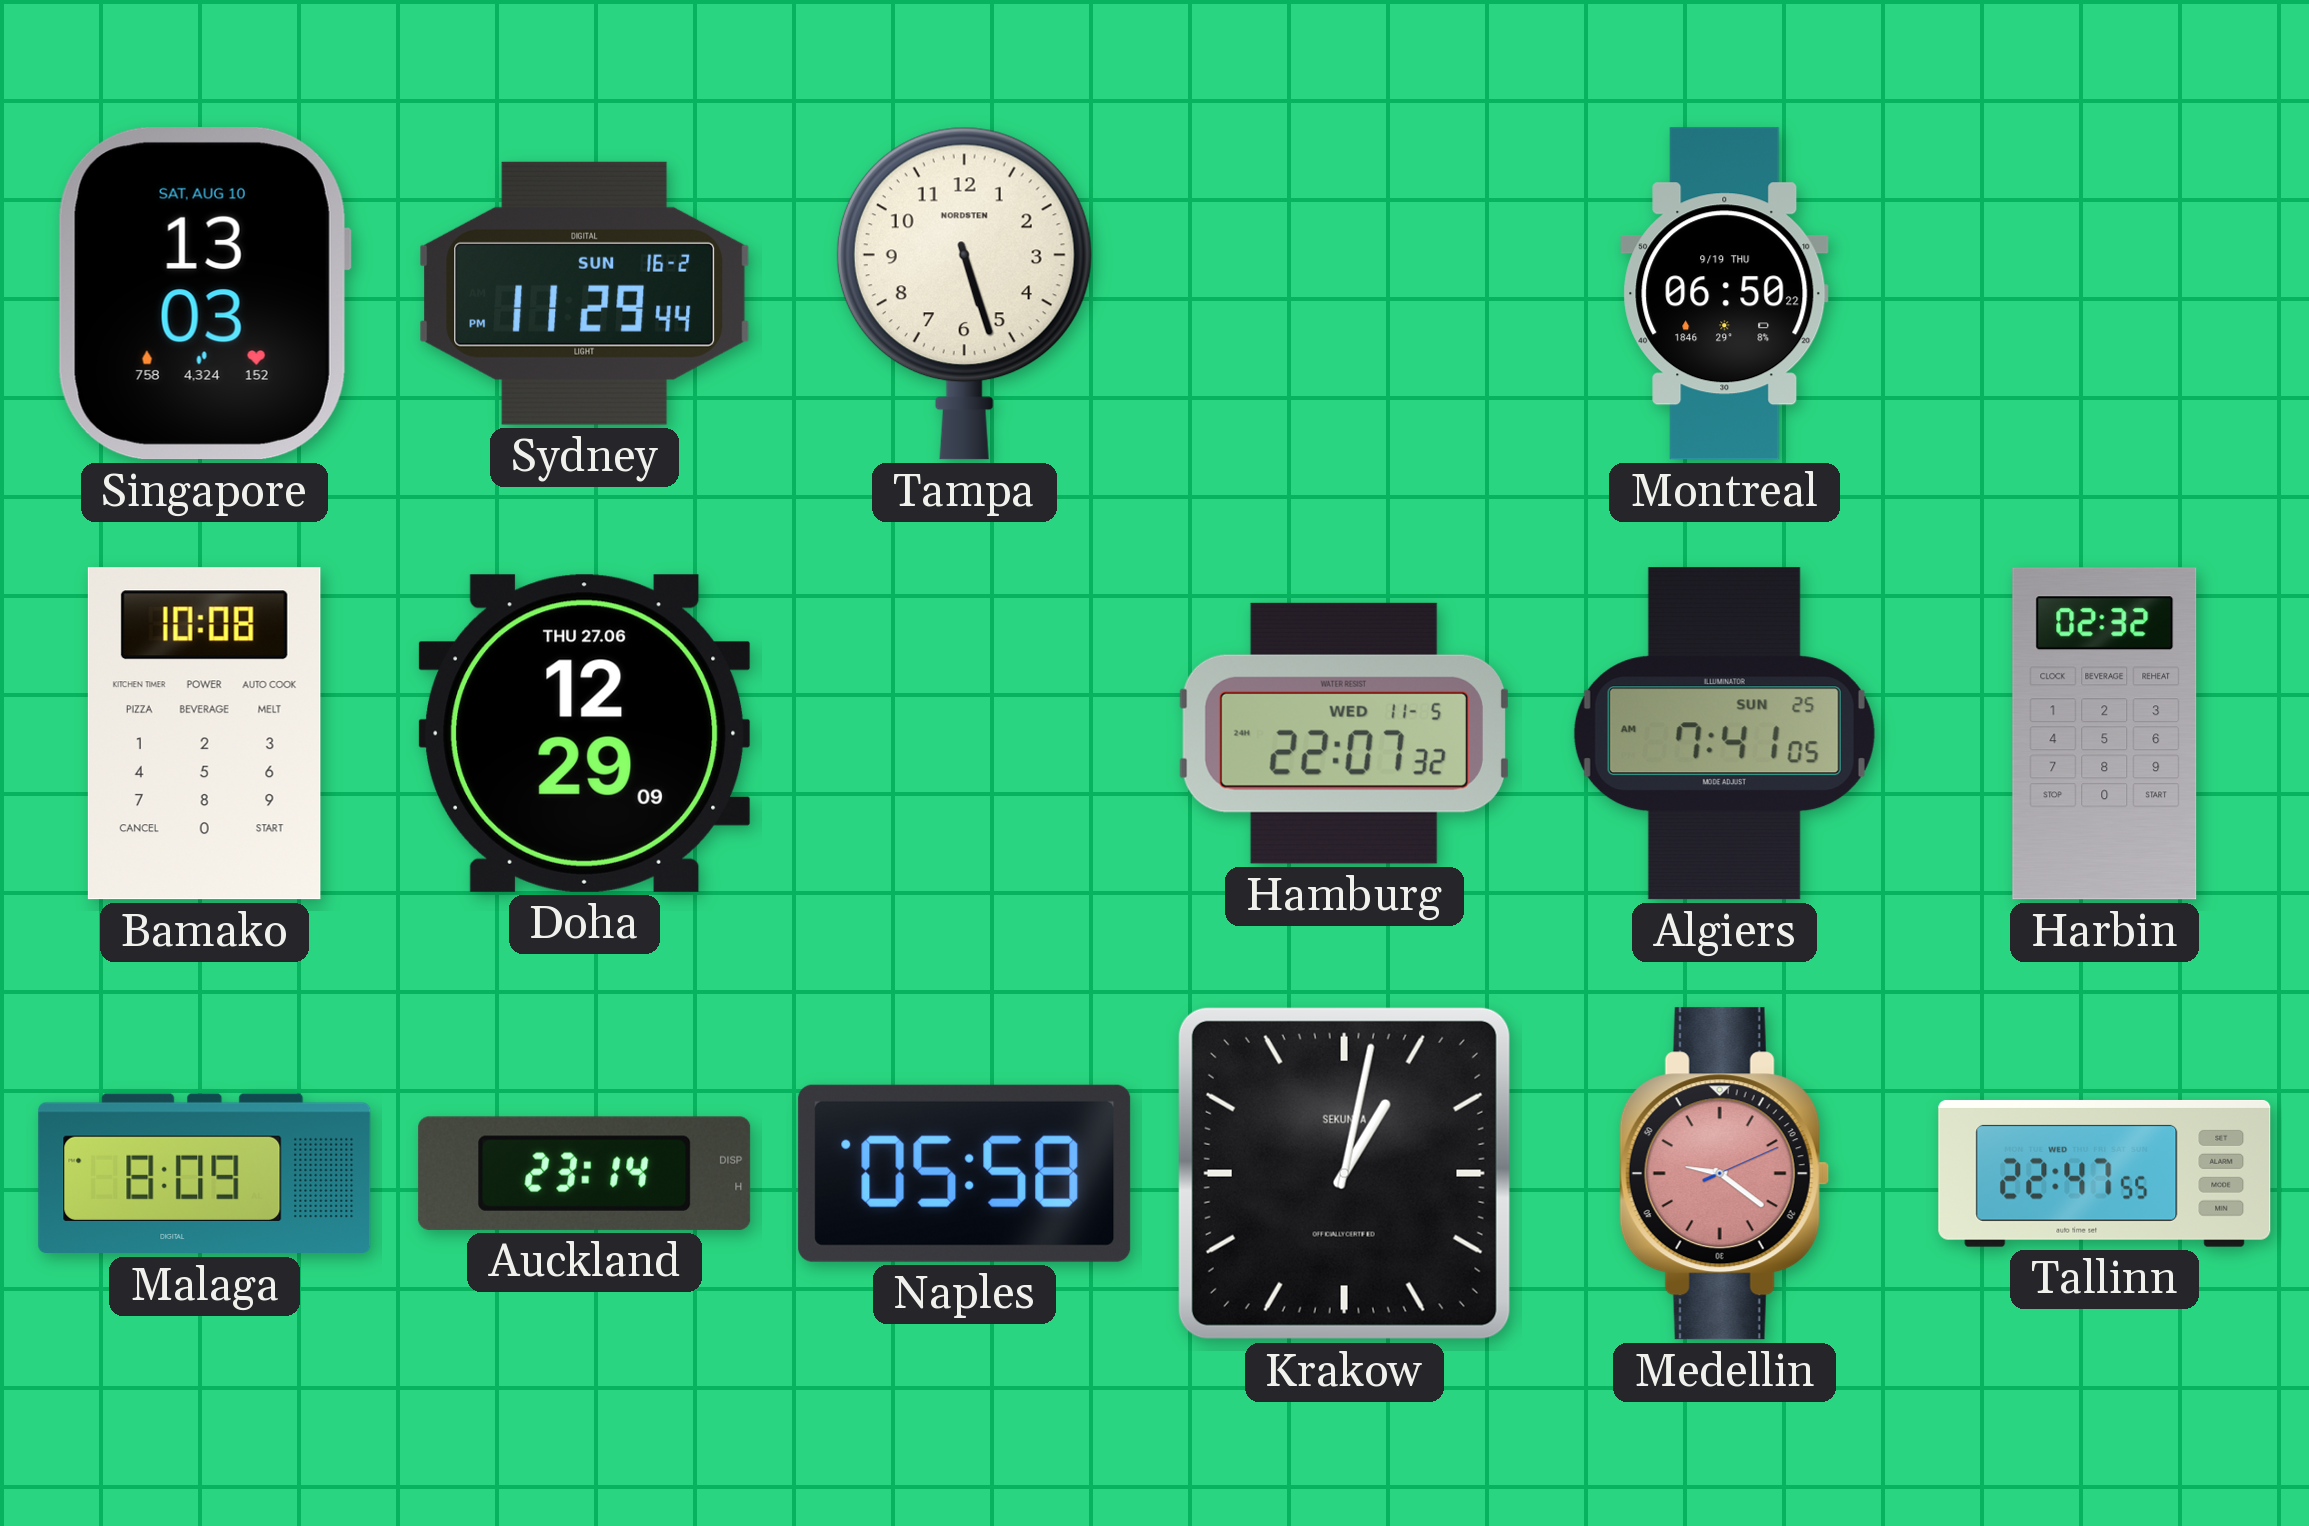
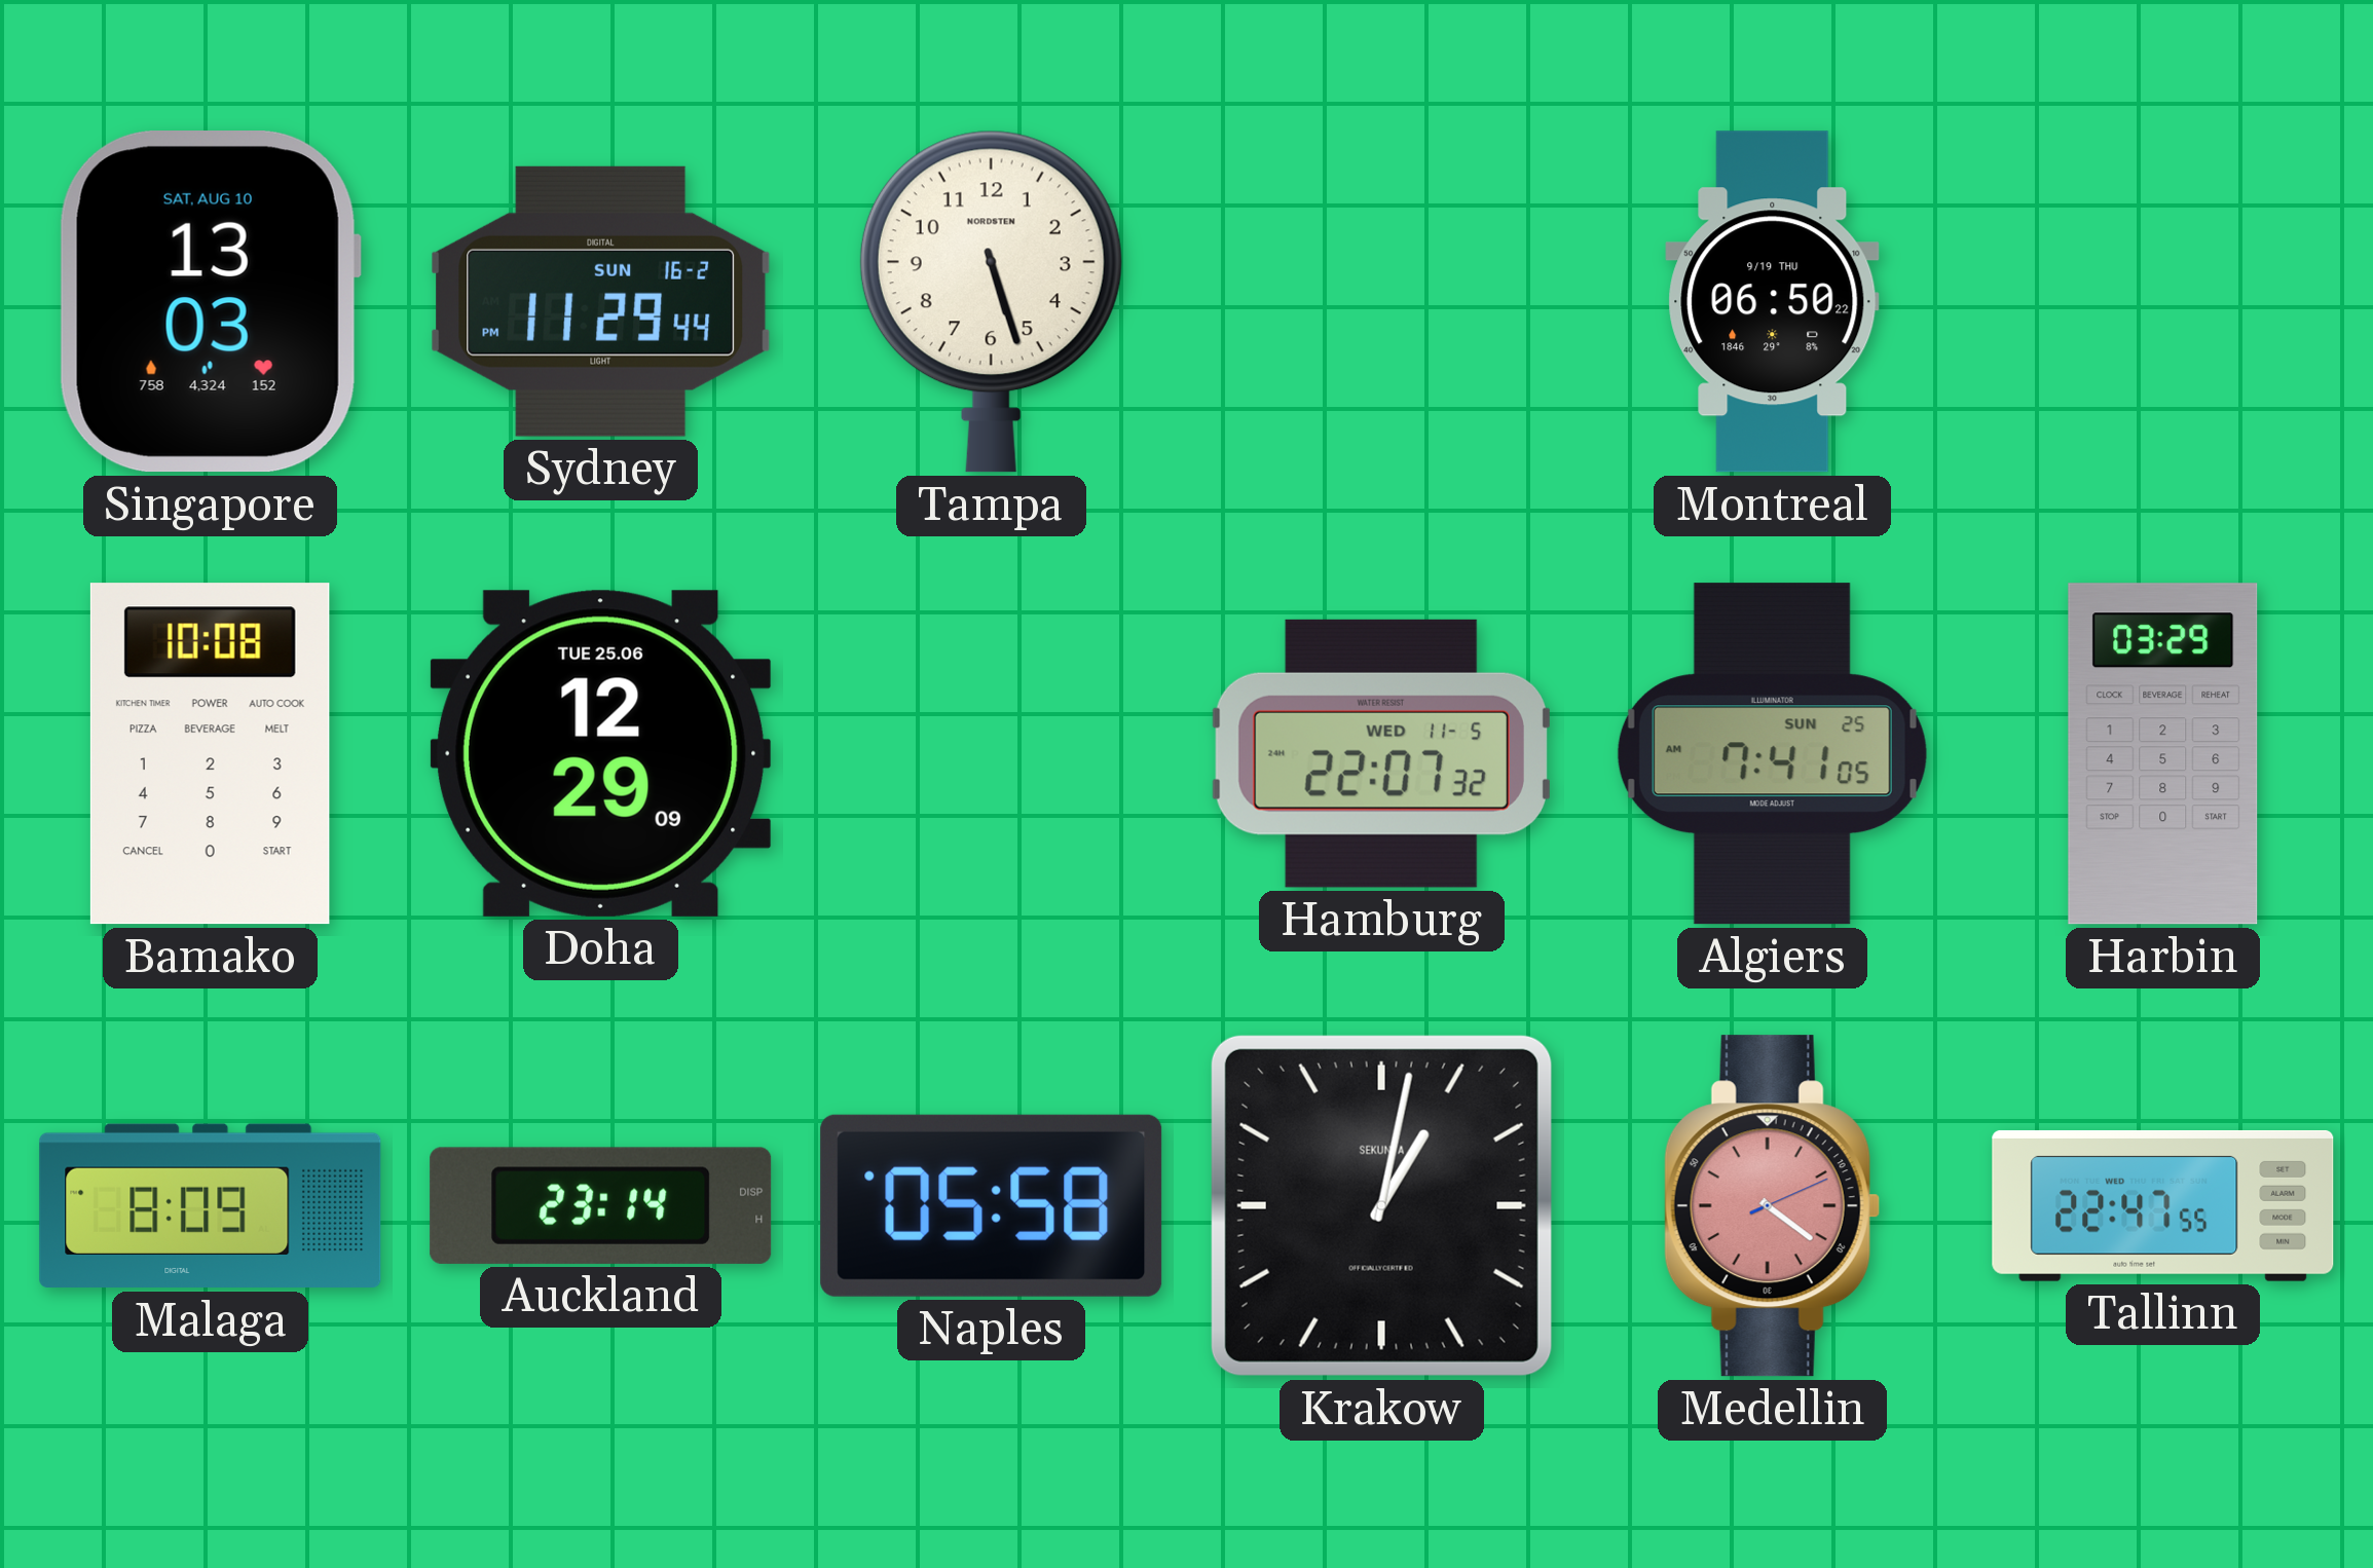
Doha date: THU 27.06 -> TUE 25.06 (601, 753)
Harbin: 02:32 -> 03:29 (2163, 754)
Medellin: 9:21 -> 4:21 (1772, 1206)
